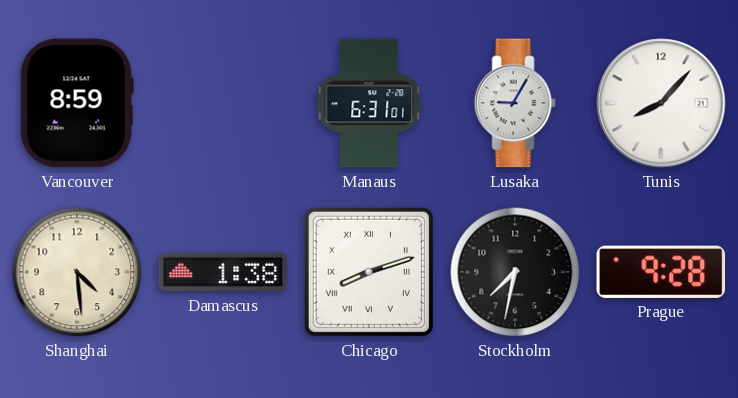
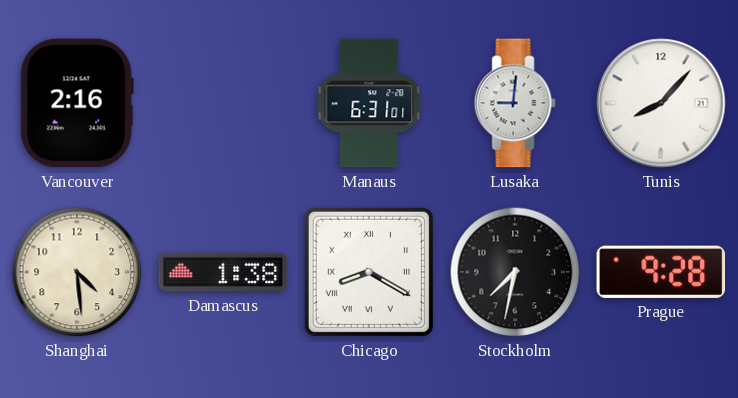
Vancouver: 8:59 -> 2:16 (77, 103)
Lusaka: 9:05 -> 9:01 (515, 103)
Chicago: 8:12 -> 8:20 (369, 272)
